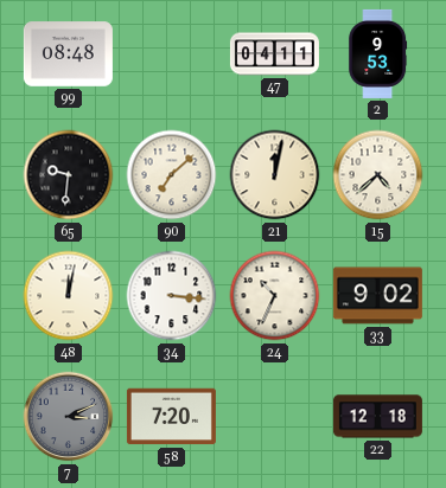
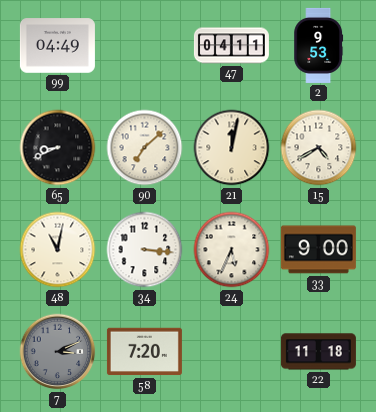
99: 08:48 -> 04:49 (57, 46)
65: 9:31 -> 8:41 (58, 148)
15: 4:38 -> 4:40 (319, 148)
48: 12:02 -> 11:02 (58, 250)
24: 10:34 -> 5:34 (232, 250)
33: 9:02 -> 9:00 (318, 250)
22: 12:18 -> 11:18 (318, 352)
